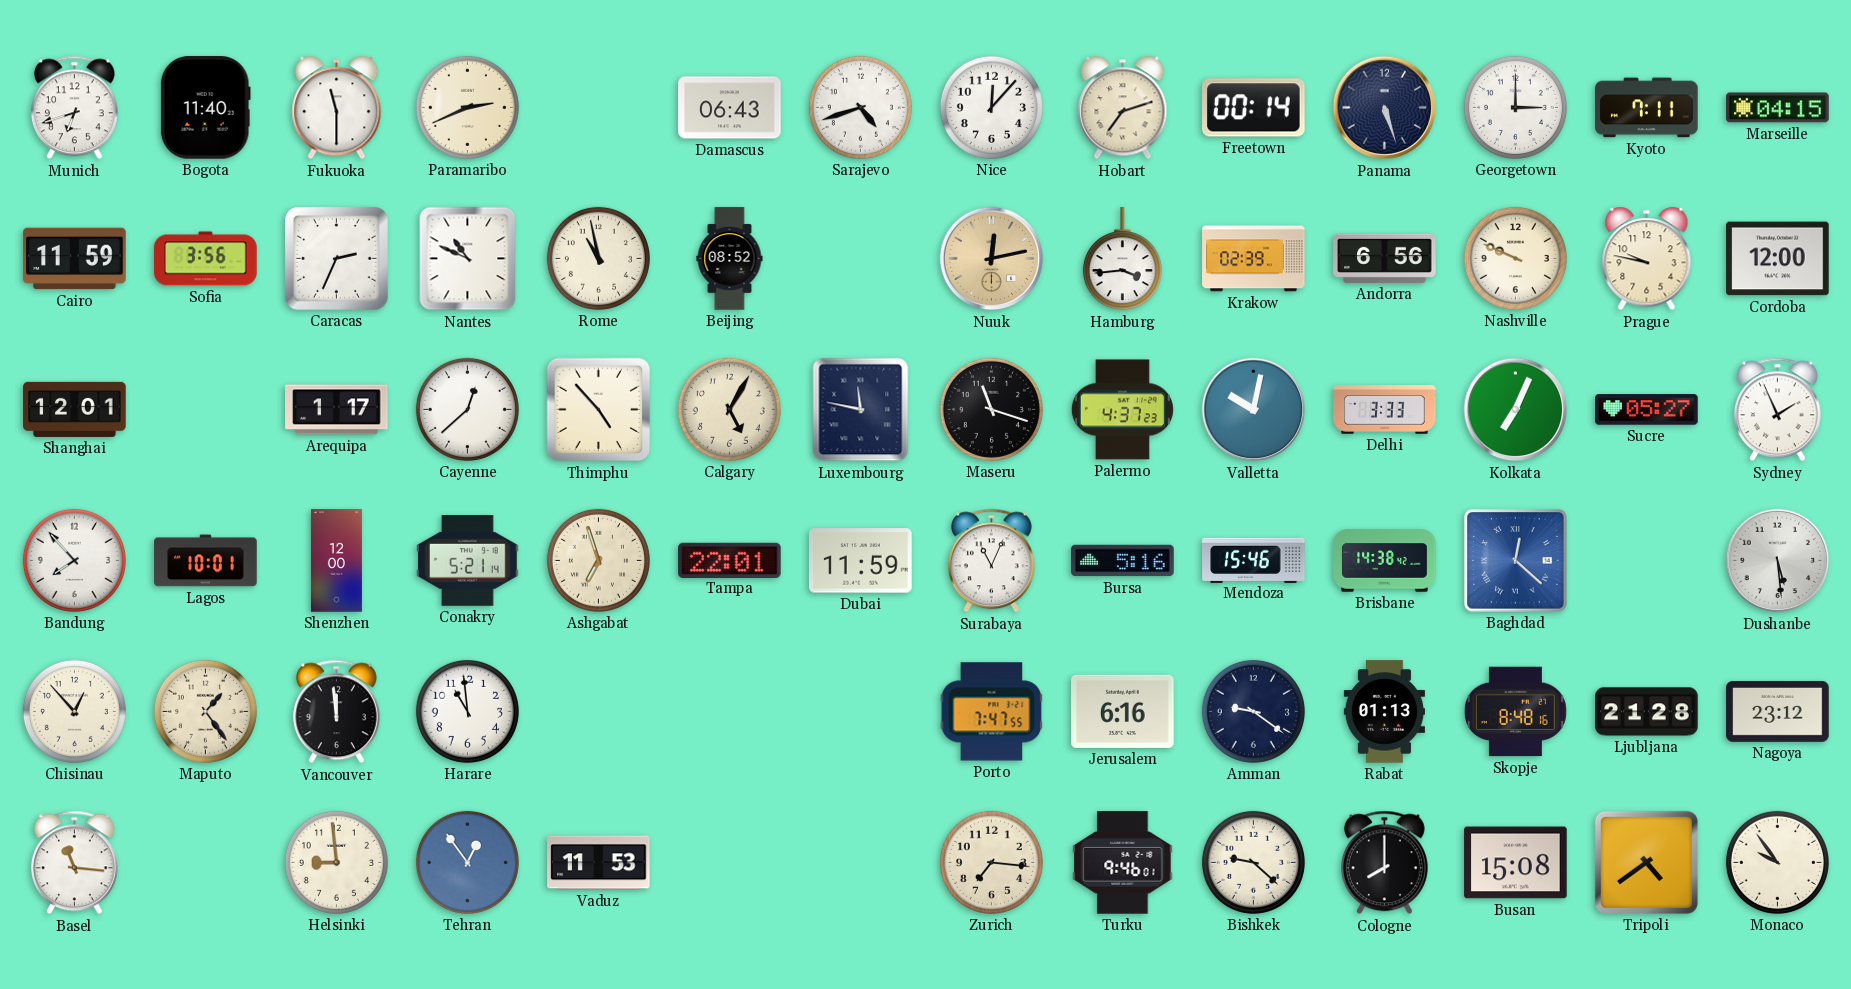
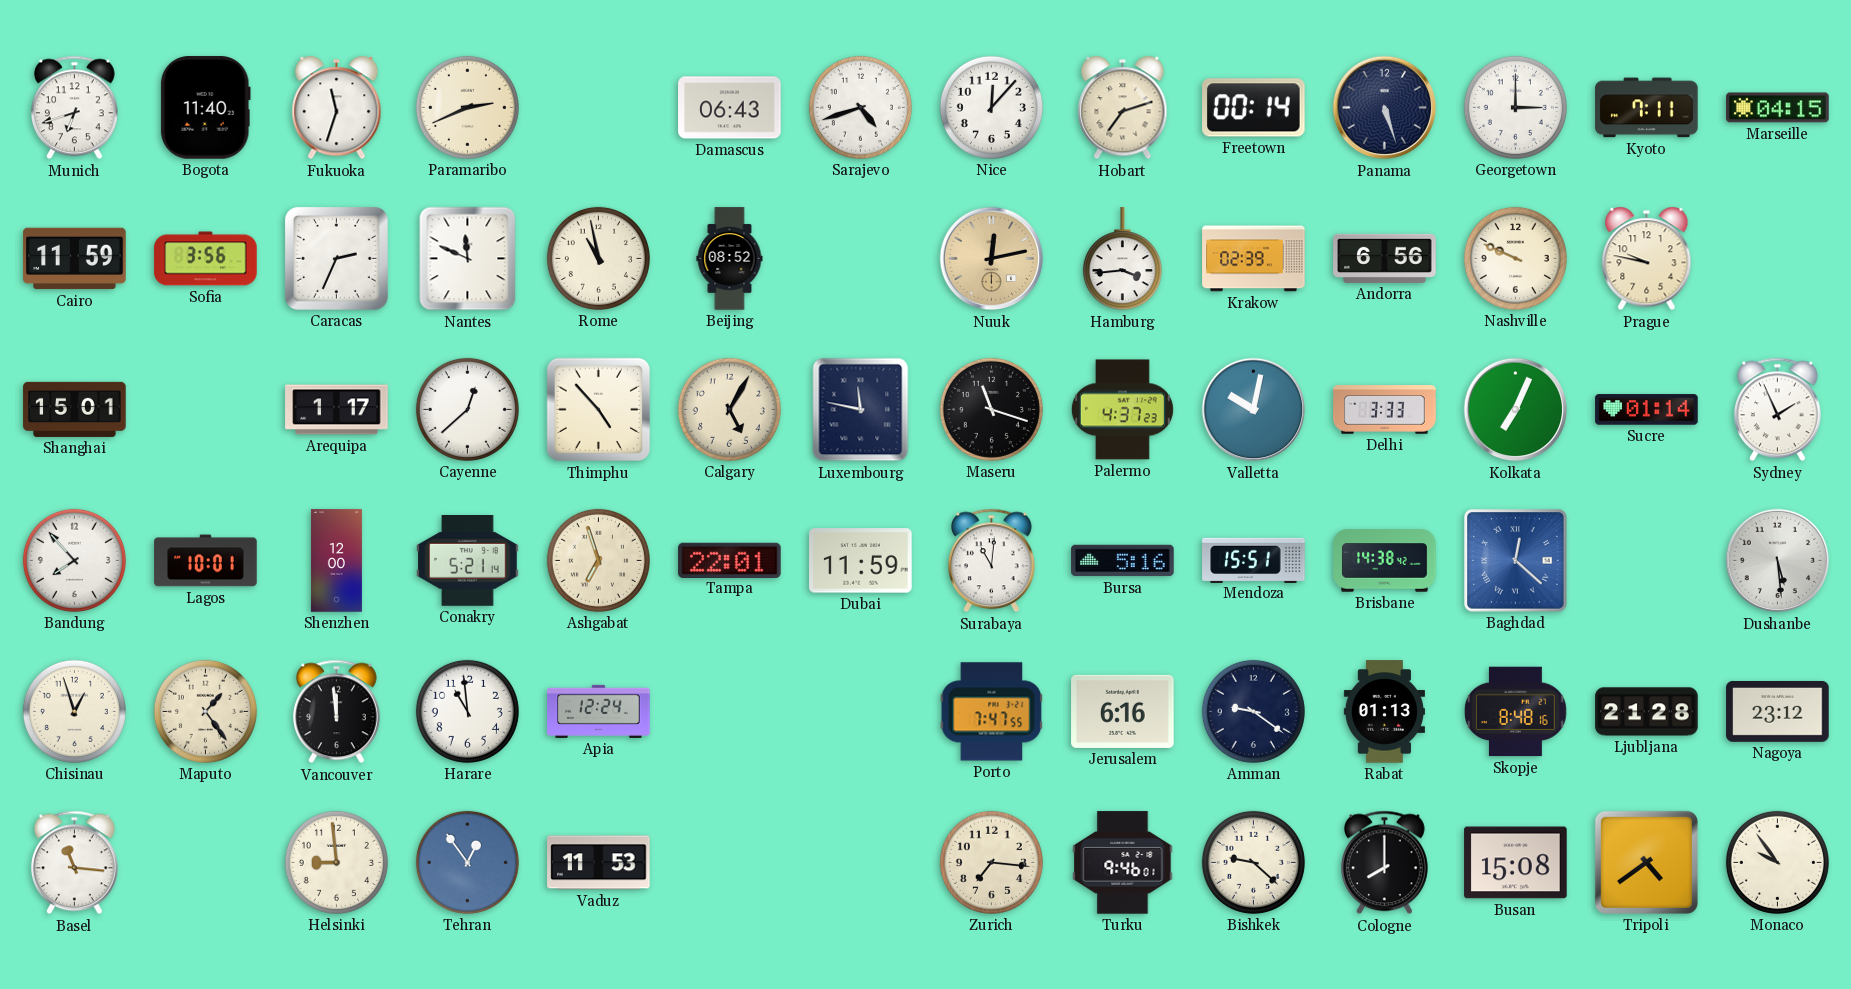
Fukuoka: 11:30 -> 11:33 (337, 108)
Nantes: 10:49 -> 11:49 (468, 259)
Cordoba: 12:00 -> none (1778, 259)
Shanghai: 12:01 -> 15:01 (75, 409)
Sucre: 05:27 -> 01:14 (1647, 410)
Surabaya: 11:04 -> 11:01 (991, 561)
Mendoza: 15:46 -> 15:51 (1254, 560)
Chisinau: 12:53 -> 12:57 (74, 711)
Apia: none -> 12:24 (599, 711)
